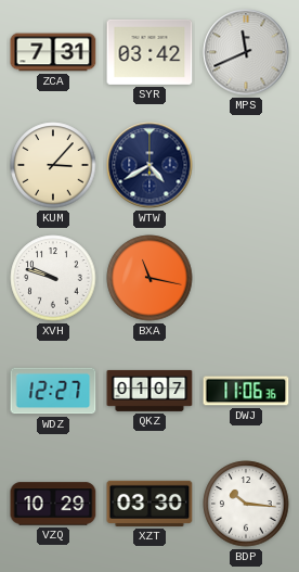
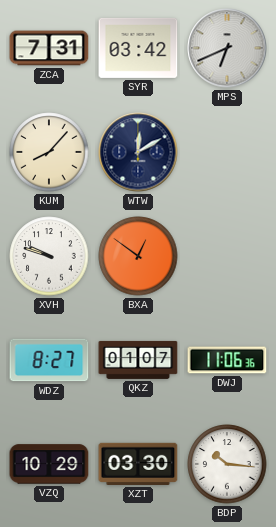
MPS: 11:41 -> 6:41 (227, 48)
KUM: 3:07 -> 8:07 (49, 152)
WTW: 4:40 -> 12:10 (138, 152)
BXA: 11:17 -> 12:51 (138, 256)
WDZ: 12:27 -> 8:27 (49, 360)
